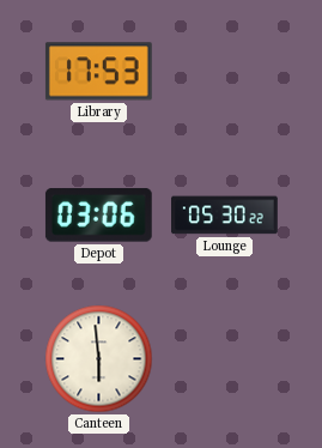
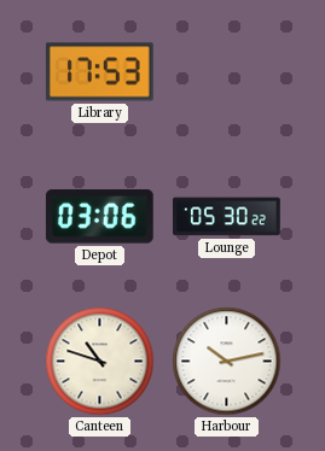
Canteen: 5:59 -> 10:48 (100, 362)
Harbour: none -> 10:13 (227, 362)
